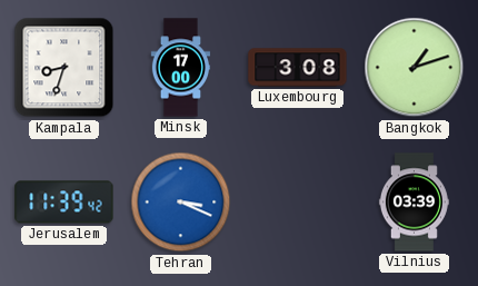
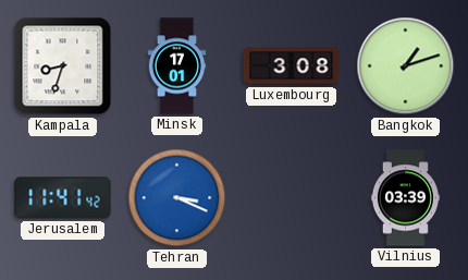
Minsk: 17:00 -> 17:01 (177, 66)
Jerusalem: 11:39 -> 11:41 (63, 198)
